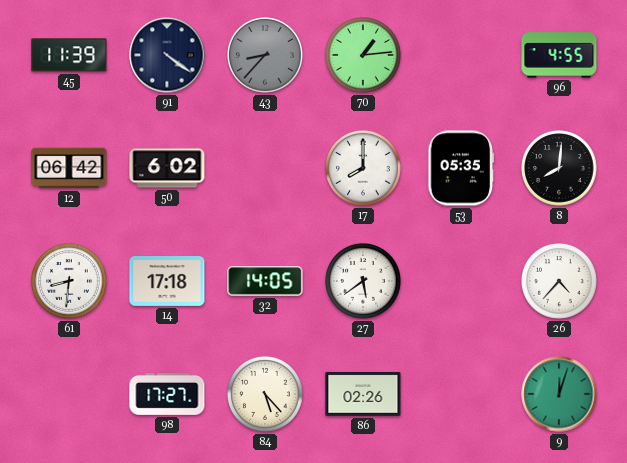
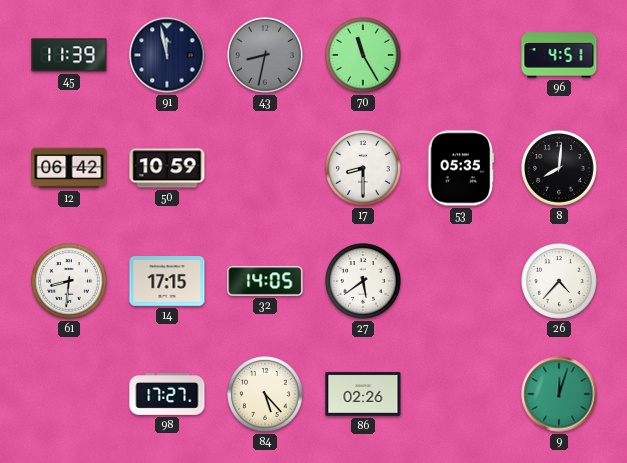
91: 4:21 -> 11:58 (167, 55)
43: 8:37 -> 8:32 (265, 55)
70: 1:14 -> 11:25 (363, 55)
96: 4:55 -> 4:51 (559, 55)
50: 6:02 -> 10:59 (167, 168)
17: 8:00 -> 8:30 (363, 168)
14: 17:18 -> 17:15 (167, 282)
